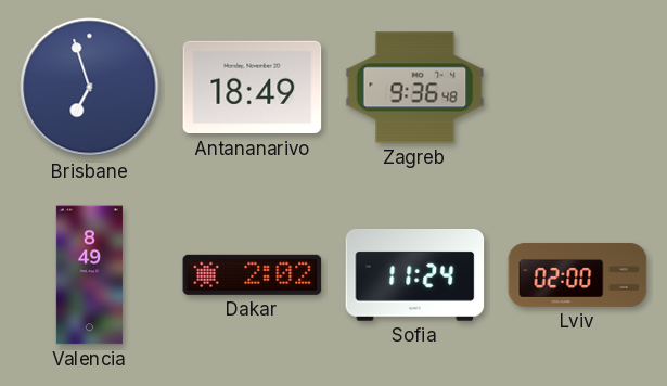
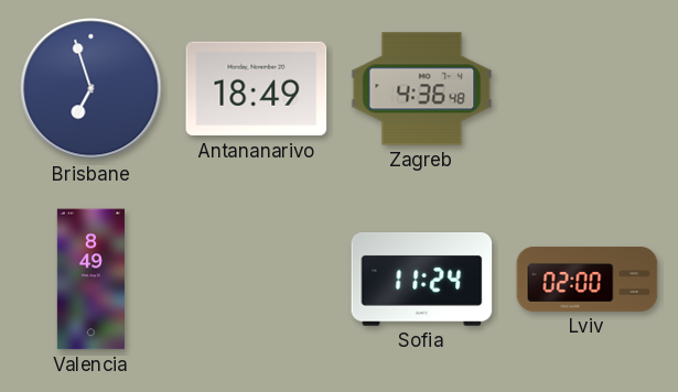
Zagreb: 9:36 -> 4:36 (422, 89)
Dakar: 2:02 -> none (253, 274)
